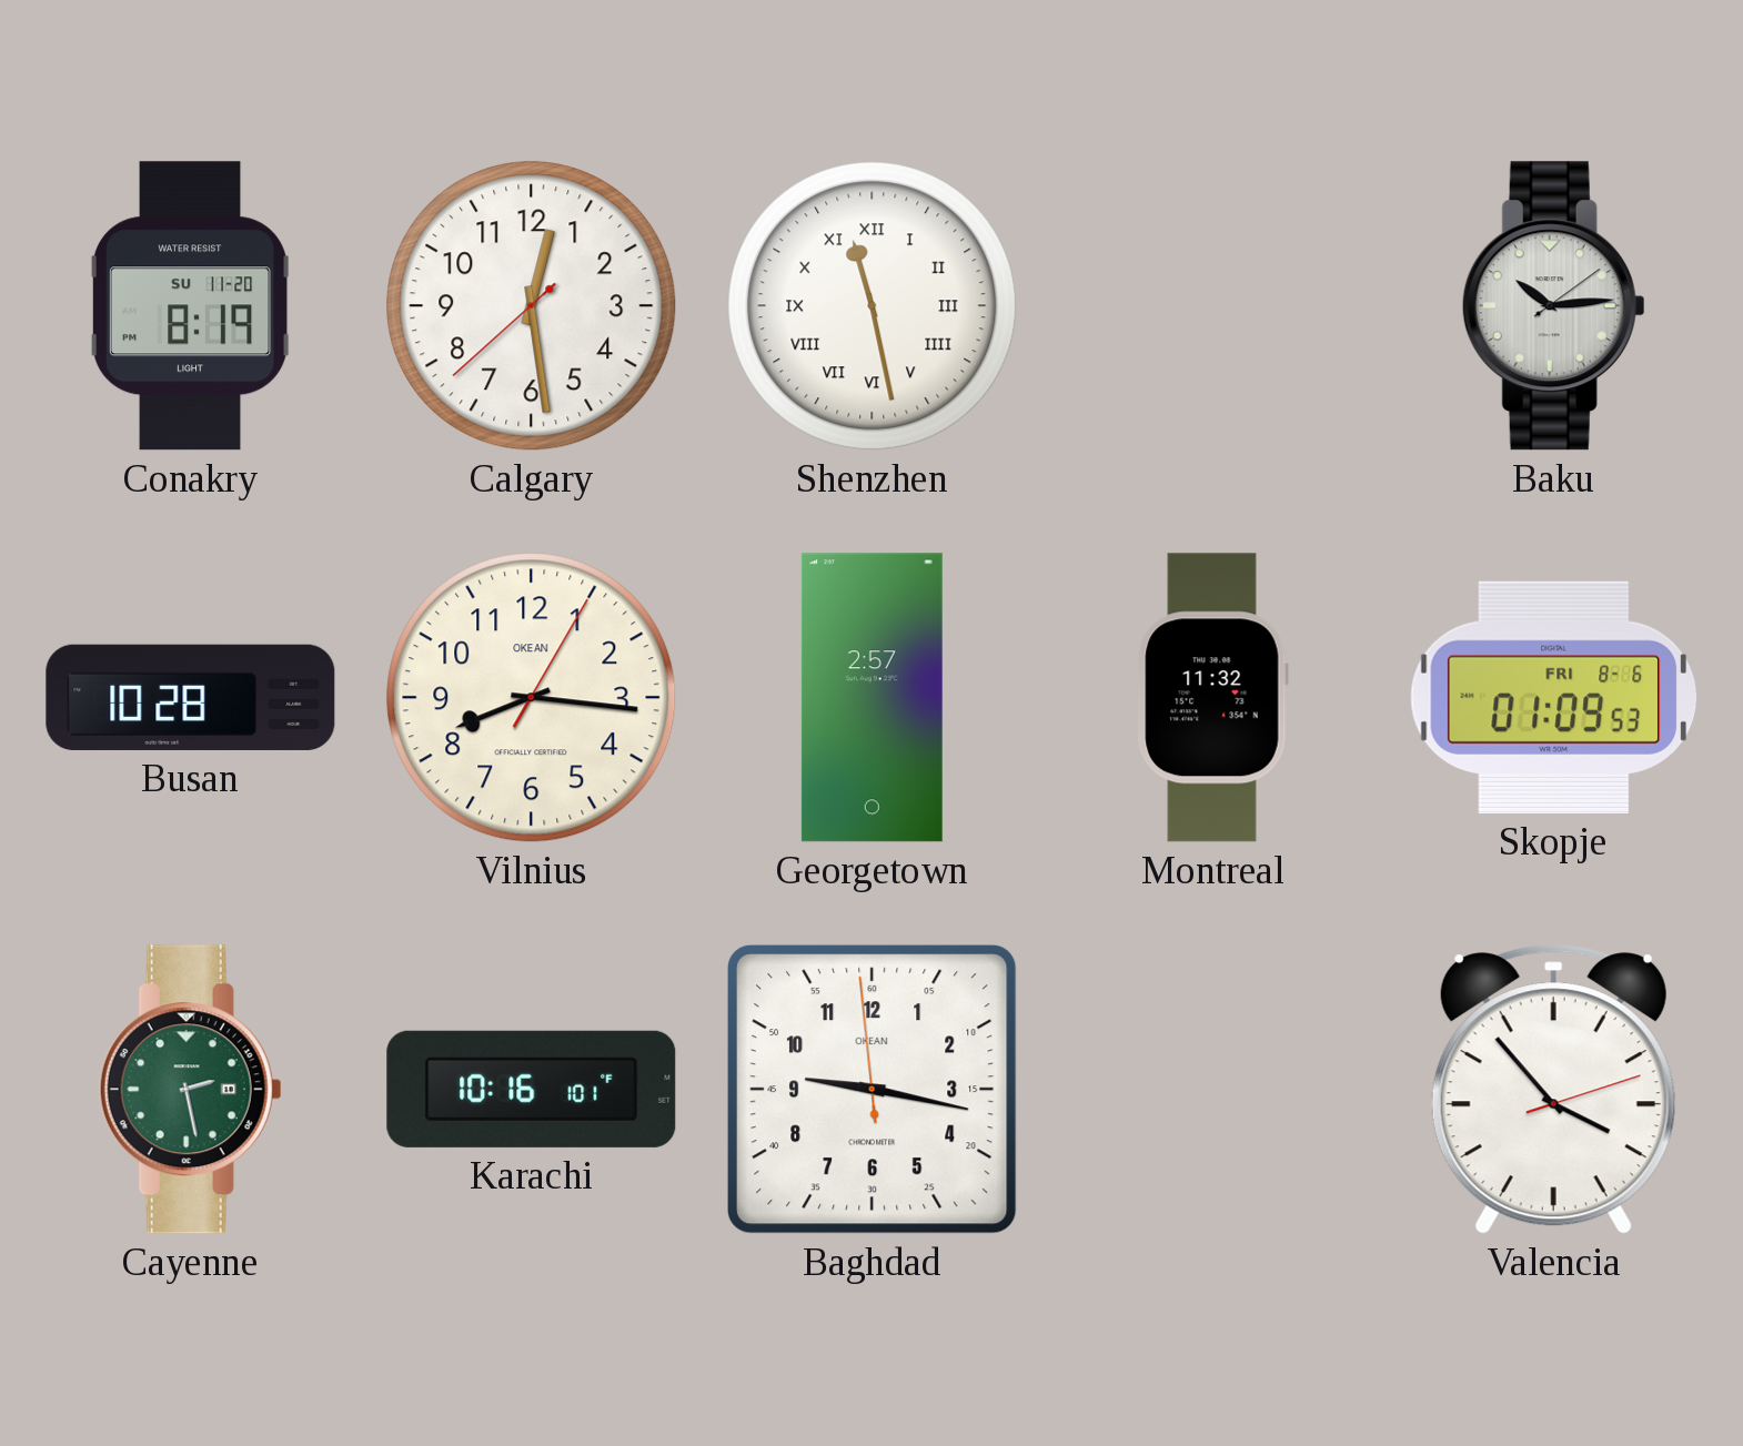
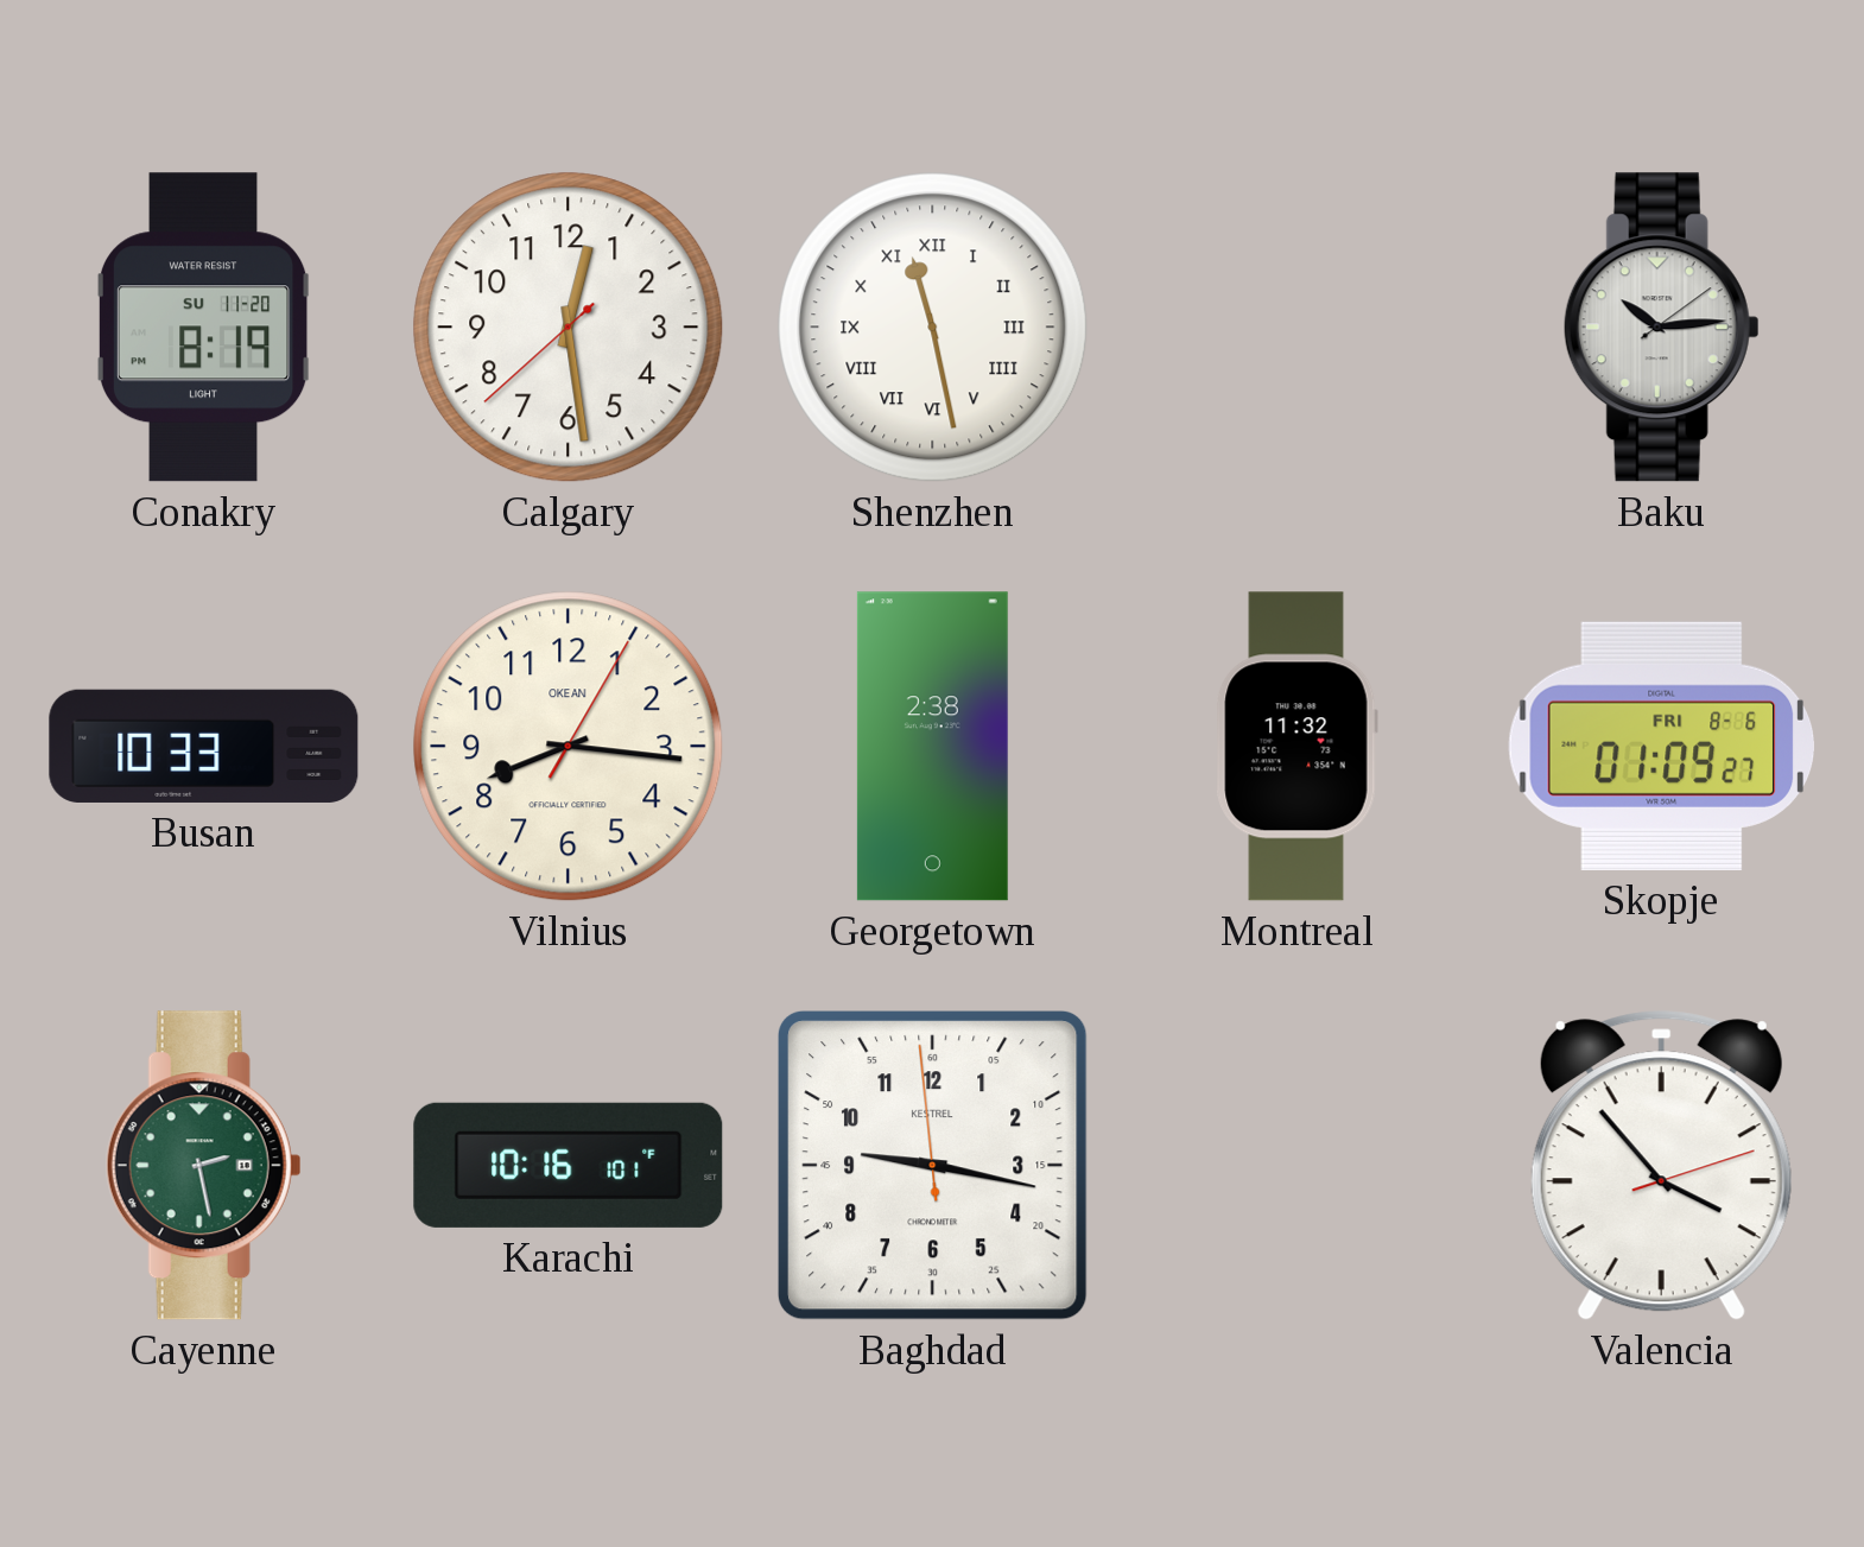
Busan: 10:28 -> 10:33 (204, 746)
Georgetown: 2:57 -> 2:38 (932, 747)
Skopje: 01:09:53 -> 01:09:27 (1661, 746)
Baghdad brand: OKEAN -> KESTREL (933, 1166)
